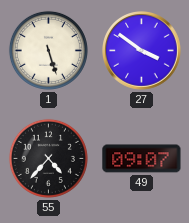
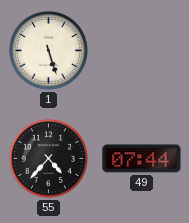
27: 3:51 -> none (142, 51)
49: 09:07 -> 07:44 (142, 159)
